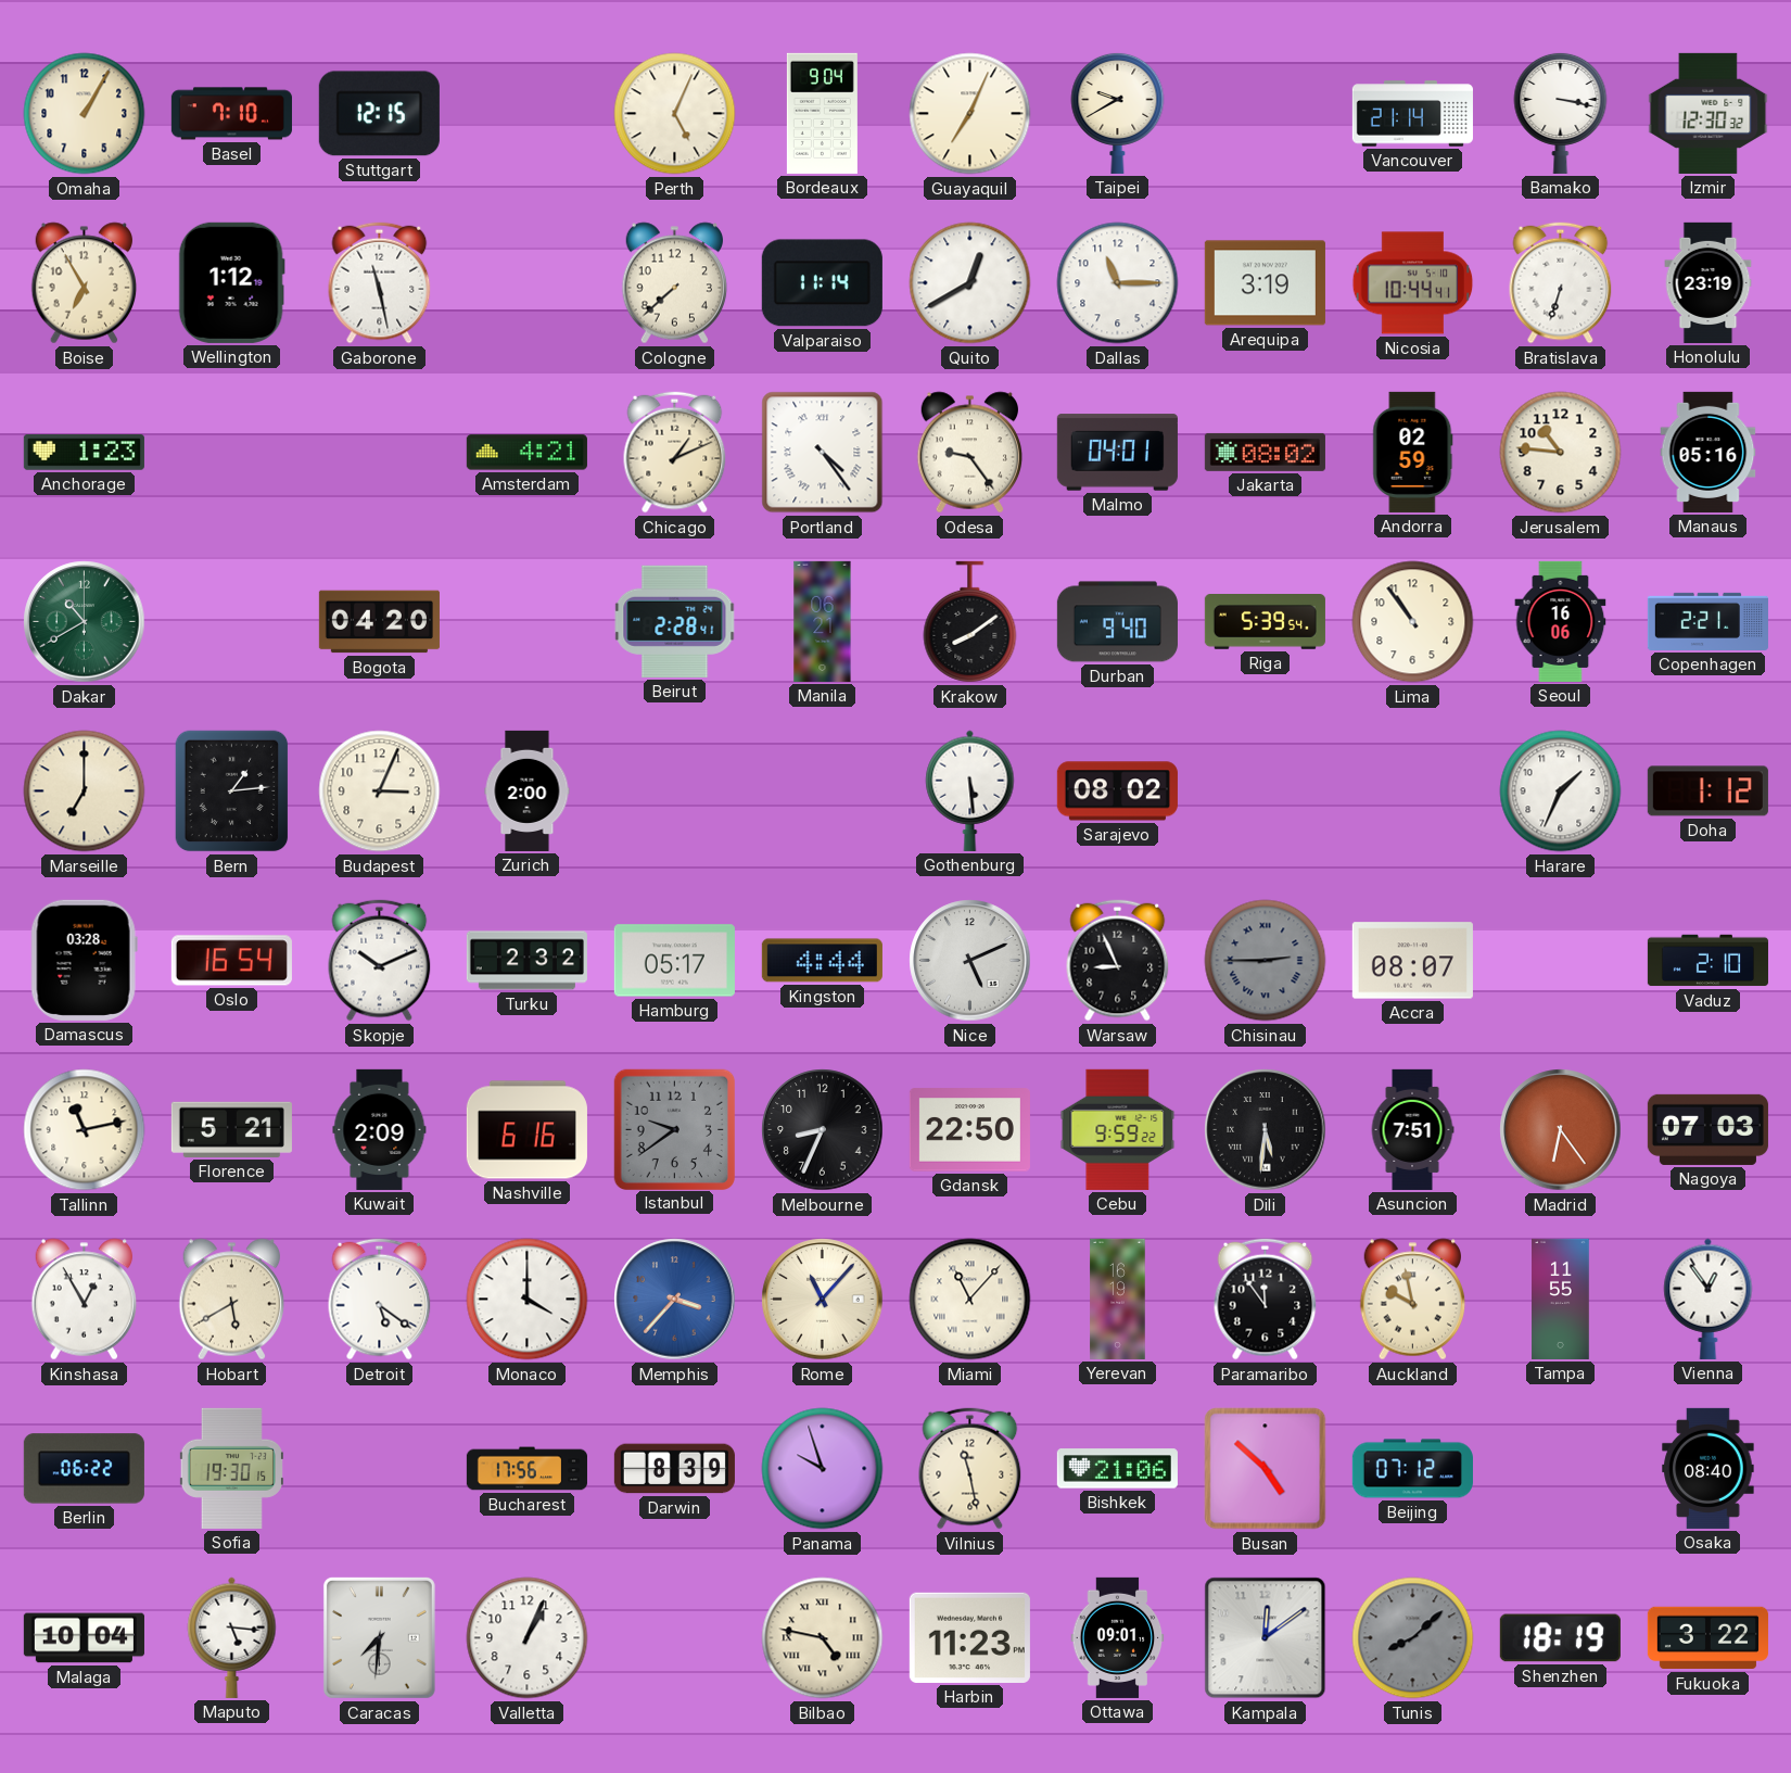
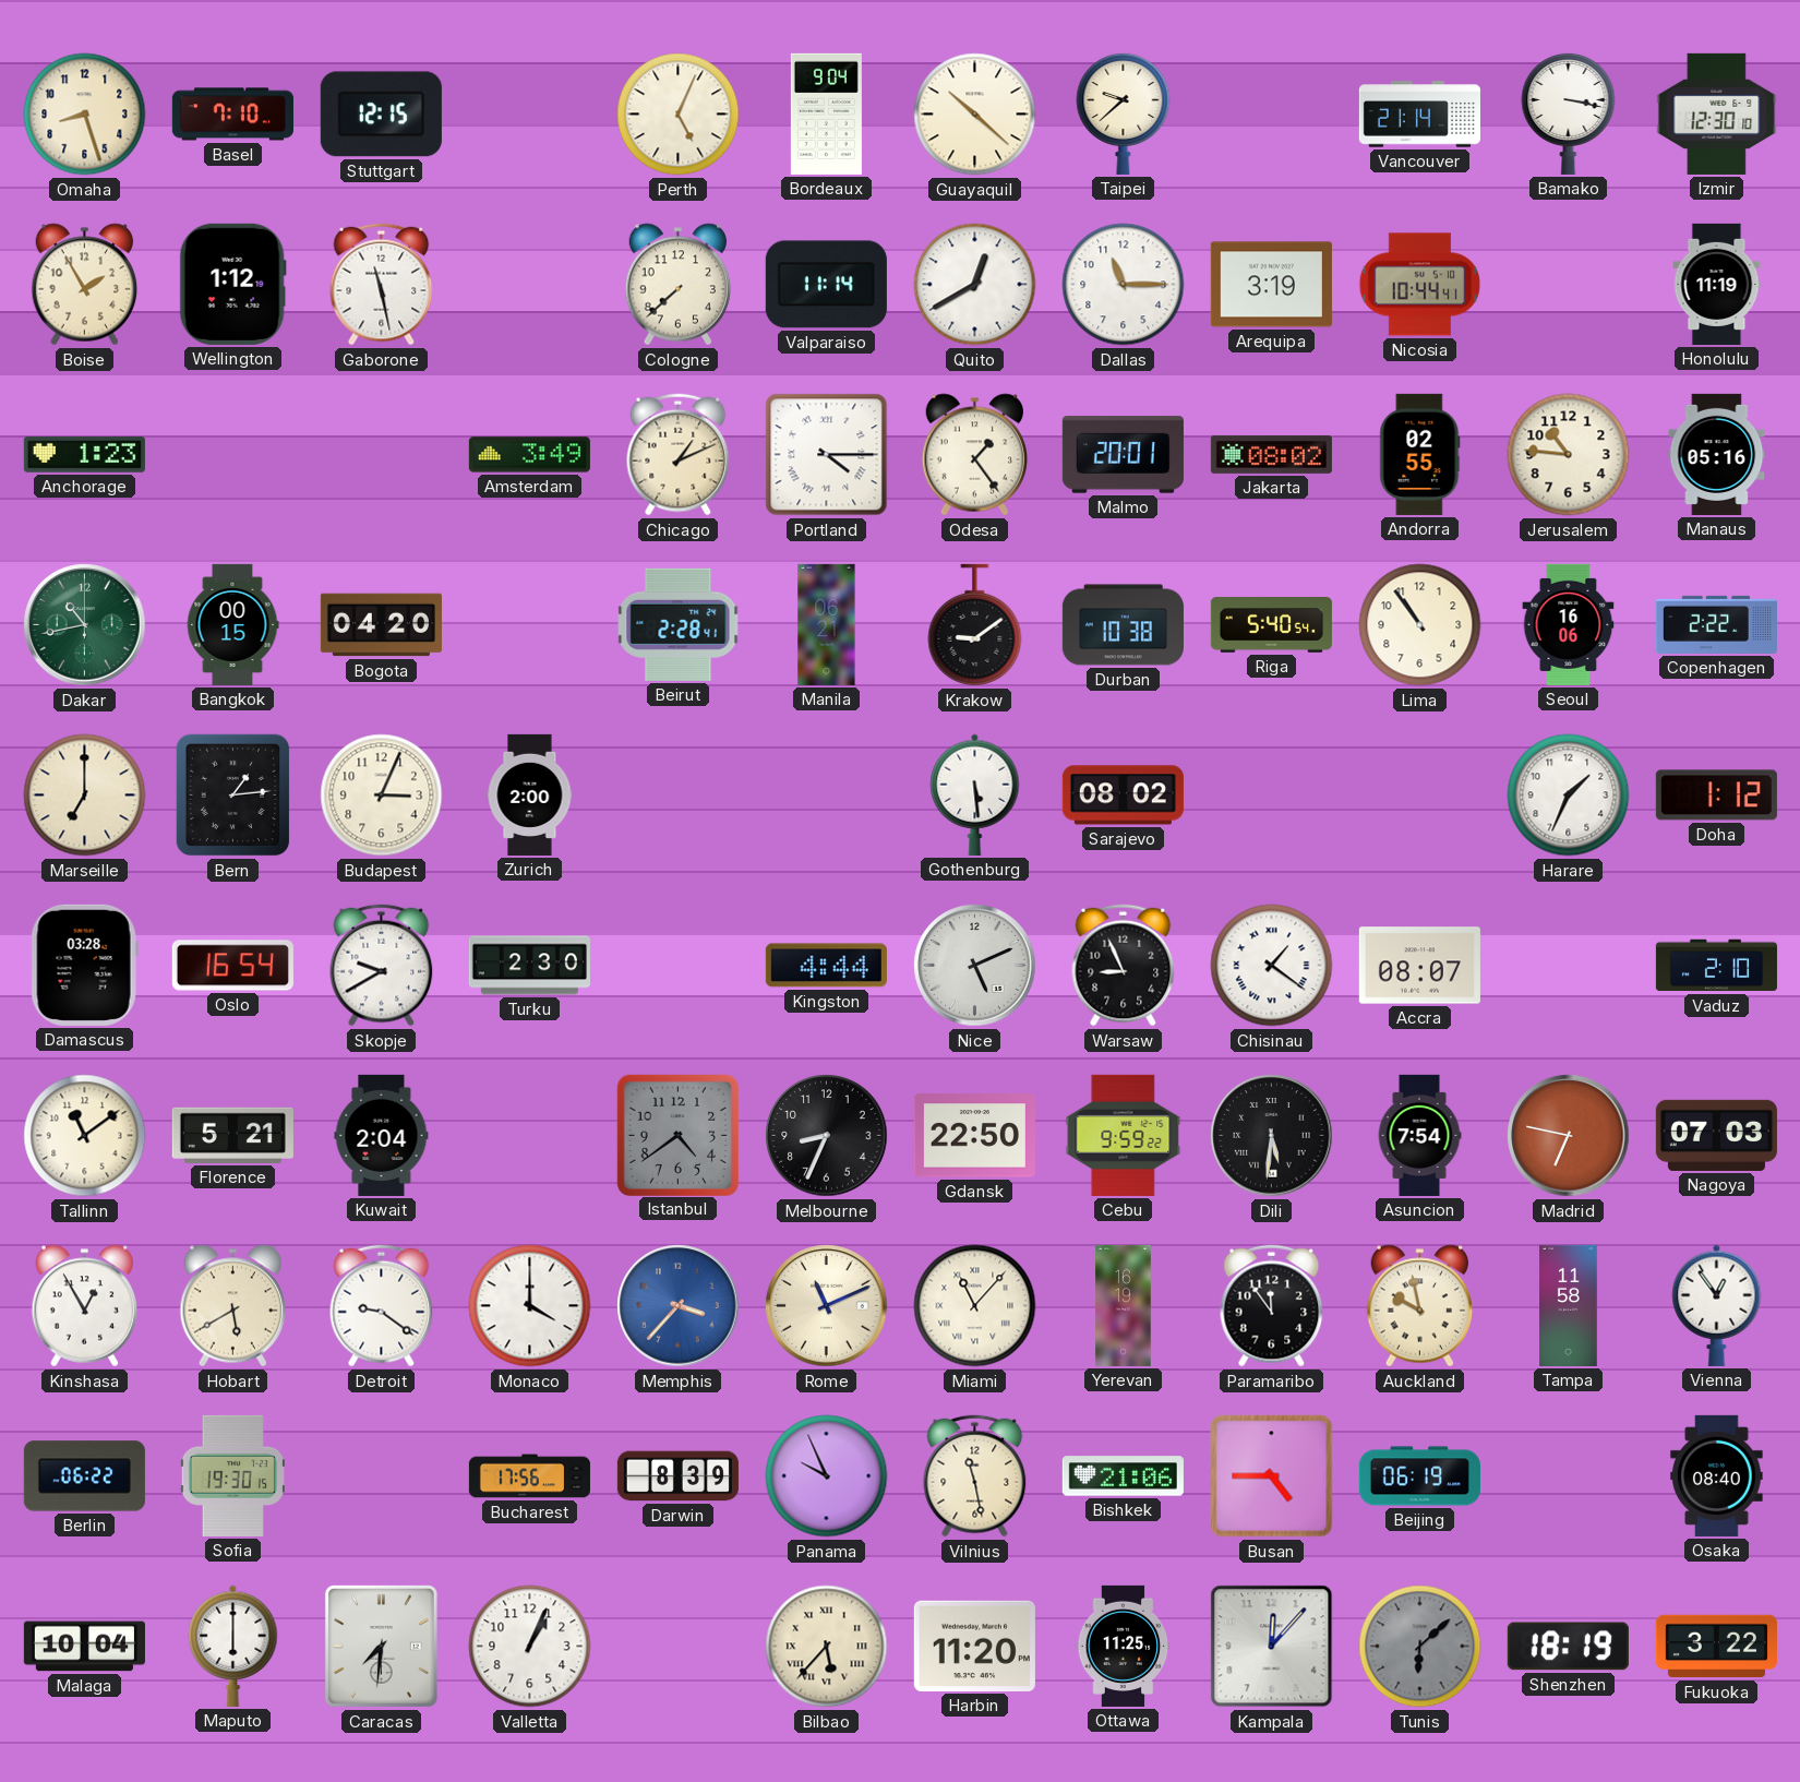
Omaha: 1:05 -> 8:27 (85, 115)
Guayaquil: 7:04 -> 10:22 (975, 115)
Taipei: 9:40 -> 9:38 (1124, 113)
Izmir: 12:30:32 -> 12:30:10 (1717, 113)
Boise: 6:55 -> 1:55 (85, 285)
Bratislava: 6:33 -> none (1561, 283)
Honolulu: 23:19 -> 11:19 (1717, 284)
Amsterdam: 4:21 -> 3:49 (529, 455)
Portland: 4:24 -> 4:15 (827, 455)
Odesa: 9:24 -> 1:24 (975, 455)
Malmo: 04:01 -> 20:01 (1123, 455)
Andorra: 02:59 -> 02:55 (1420, 454)
Dakar: 10:40 -> 10:43 (85, 625)
Bangkok: none -> 00:15 (232, 624)
Krakow: 8:09 -> 9:09 (975, 625)
Durban: 9:40 -> 10:38 (1123, 625)
Riga: 5:39 -> 5:40 (1271, 625)
Copenhagen: 2:21 -> 2:22 (1716, 624)
Skopje: 10:11 -> 9:40 (382, 966)
Turku: 2:32 -> 2:30 (529, 966)
Hamburg: 05:17 -> none (674, 961)
Chisinau: 2:45 -> 1:21 (1272, 966)
Chisinau dial: grey -> white (1272, 966)
Tallinn: 11:13 -> 11:09 (85, 1136)
Kuwait: 2:09 -> 2:04 (382, 1135)
Nashville: 6:16 -> none (526, 1130)
Istanbul: 9:39 -> 4:39 (677, 1135)
Asuncion: 7:51 -> 7:54 (1419, 1135)
Madrid: 6:24 -> 6:47 (1569, 1136)
Detroit: 5:21 -> 9:21 (382, 1306)
Rome: 11:07 -> 11:11 (827, 1306)
Tampa: 11:55 -> 11:58 (1569, 1305)
Panama: 9:57 -> 9:56 (827, 1476)
Busan: 4:52 -> 4:45 (1272, 1476)
Beijing: 07:12 -> 06:19 (1419, 1476)
Maputo: 5:16 -> 6:00 (233, 1646)
Bilbao: 4:47 -> 5:37 (827, 1647)
Harbin: 11:23 -> 11:20 (974, 1646)
Ottawa: 09:01 -> 11:25 (1124, 1646)
Kampala: 12:09 -> 12:07 (1272, 1647)
Tunis: 8:08 -> 6:08 (1420, 1647)
